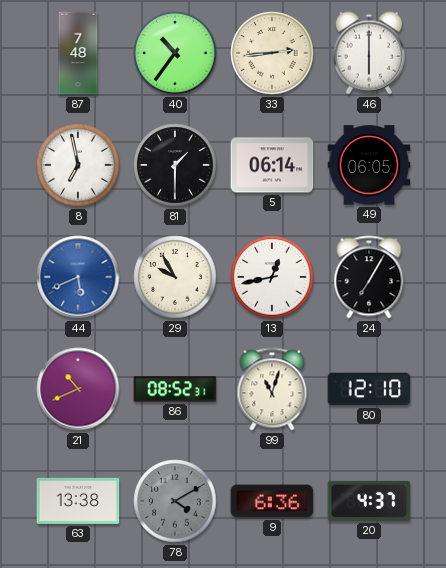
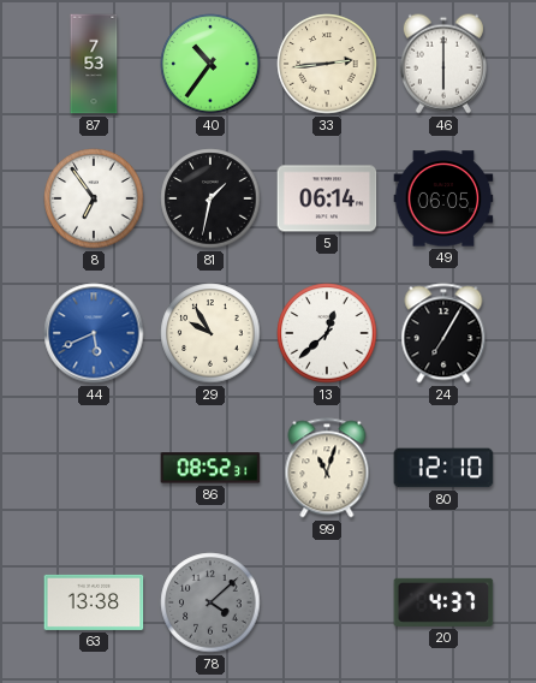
87: 7:48 -> 7:53 (94, 64)
8: 6:58 -> 6:54 (94, 198)
81: 1:30 -> 1:32 (210, 198)
13: 12:43 -> 12:38 (327, 333)
21: 10:41 -> none (78, 389)
78: 4:10 -> 4:08 (210, 602)
9: 6:36 -> none (272, 501)
